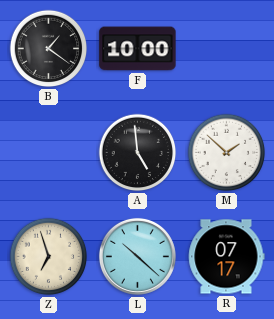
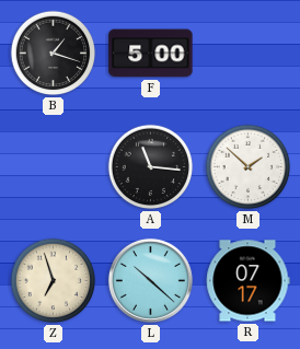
B: 1:21 -> 1:18 (54, 54)
F: 10:00 -> 5:00 (151, 54)
A: 4:59 -> 11:16 (151, 167)
